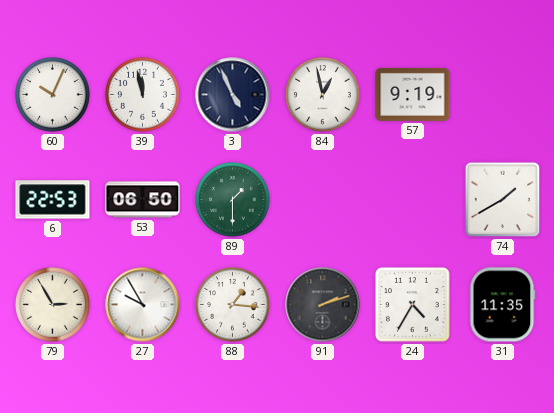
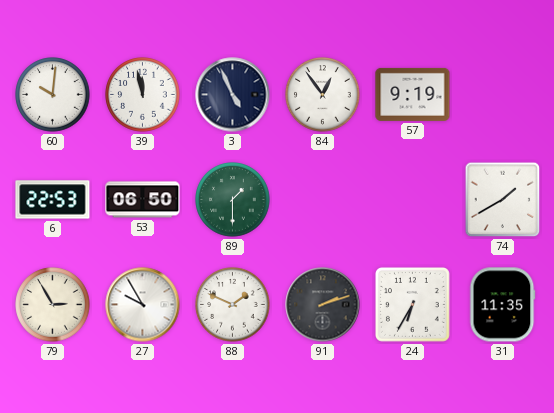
60: 10:04 -> 10:01 (53, 95)
84: 12:58 -> 12:54 (323, 95)
88: 1:16 -> 1:49 (233, 305)
24: 4:35 -> 6:35 (412, 304)
